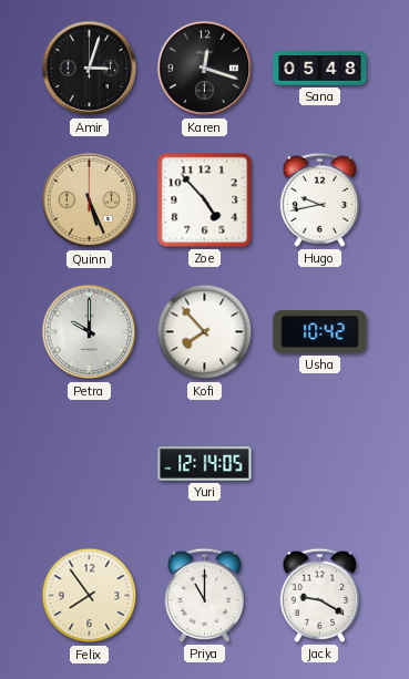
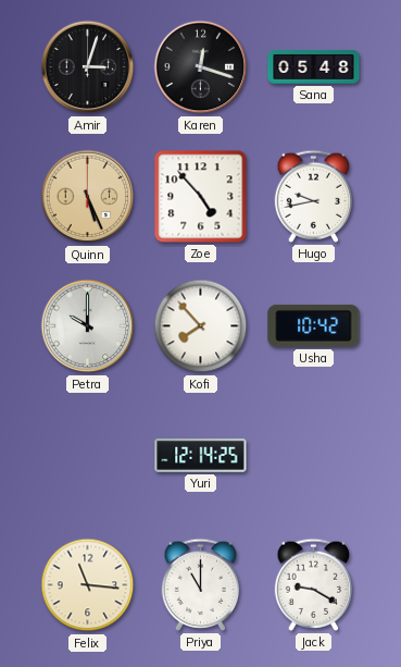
Yuri: 12:14:05 -> 12:14:25 (201, 456)
Felix: 7:54 -> 11:16 (88, 585)
